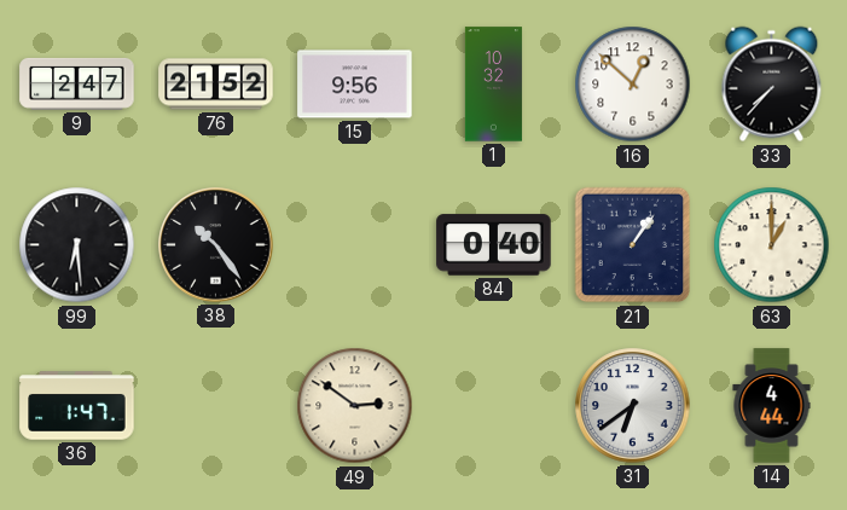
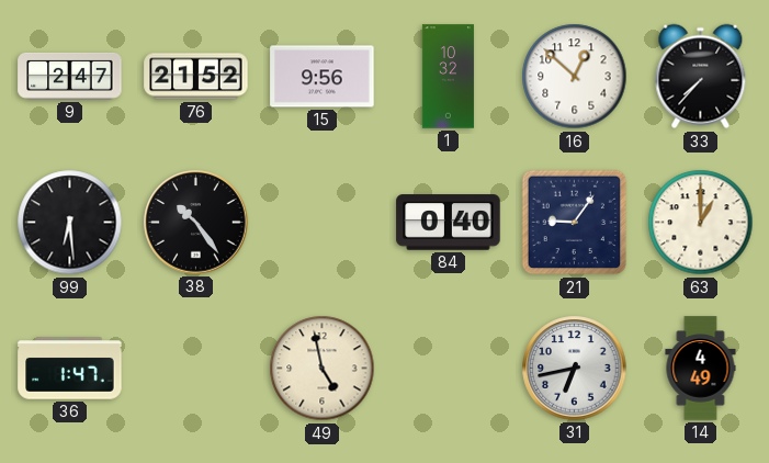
21: 1:06 -> 9:06 (575, 223)
49: 2:51 -> 4:58 (323, 369)
31: 6:39 -> 6:43 (575, 369)
14: 4:44 -> 4:49 (701, 369)
